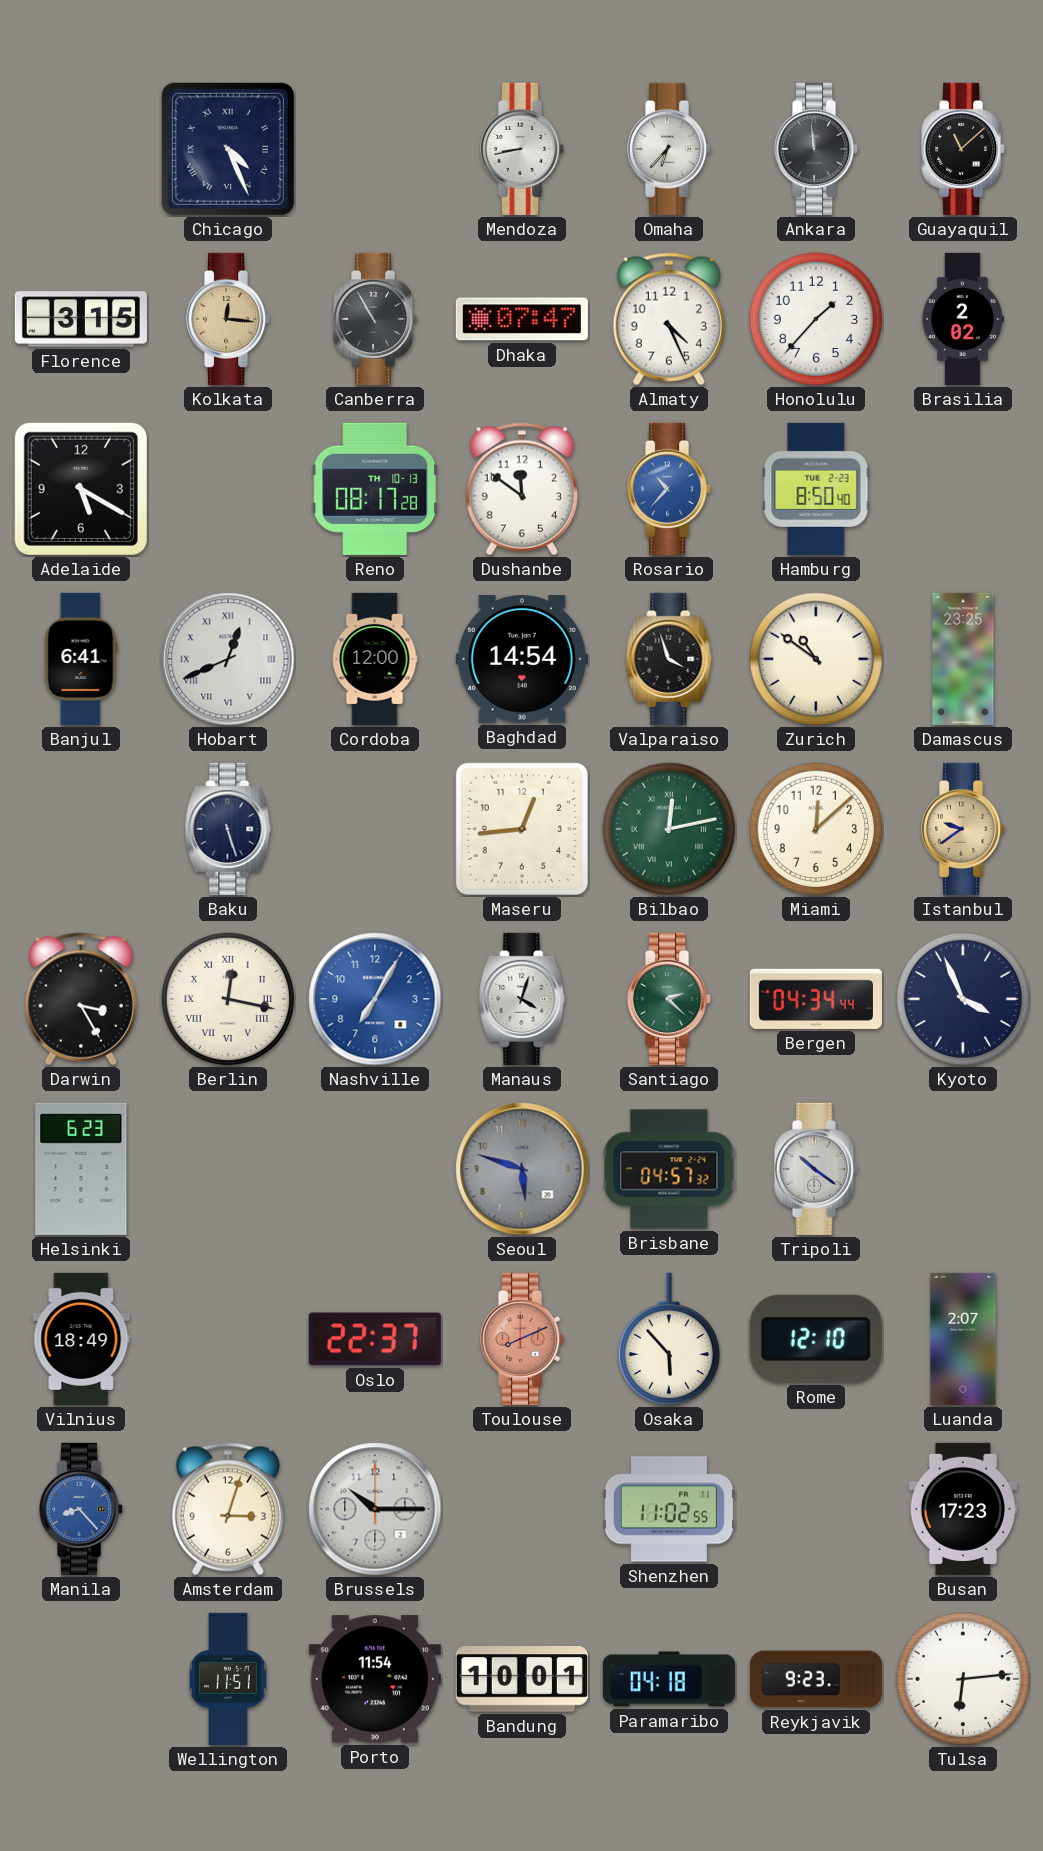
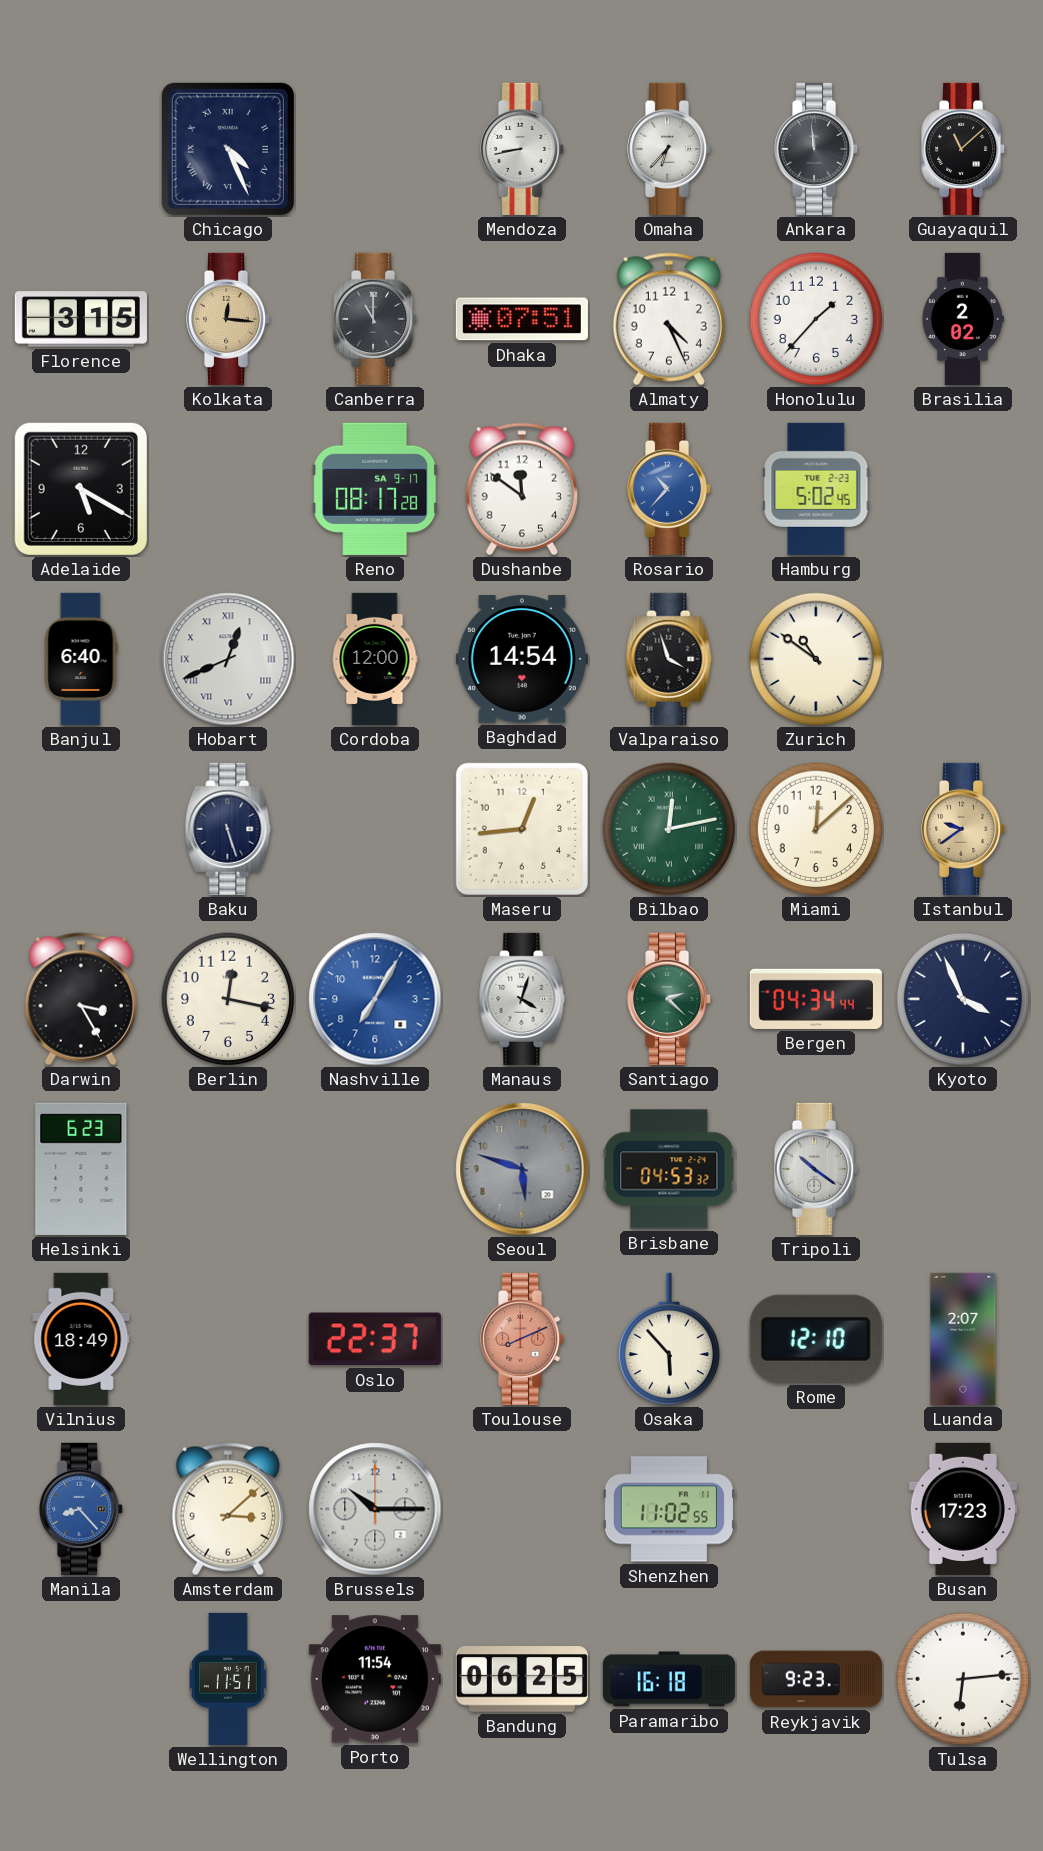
Canberra: 10:55 -> 11:00 (376, 319)
Dhaka: 07:47 -> 07:51 (522, 319)
Reno date: TH 10-13 -> SA 9-17 (375, 489)
Hamburg: 8:50 -> 5:02 (816, 489)
Banjul: 6:41 -> 6:40 (81, 659)
Damascus: 23:25 -> none (963, 659)
Berlin numerals: Roman -> Arabic (228, 999)
Brisbane: 04:57 -> 04:53 (669, 1169)
Amsterdam: 3:03 -> 3:08 (228, 1509)
Bandung: 10:01 -> 06:25 (522, 1679)
Paramaribo: 04:18 -> 16:18 (669, 1679)
